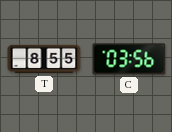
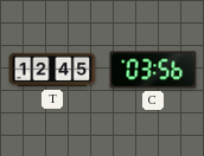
T: 8:55 -> 12:45 (52, 70)
